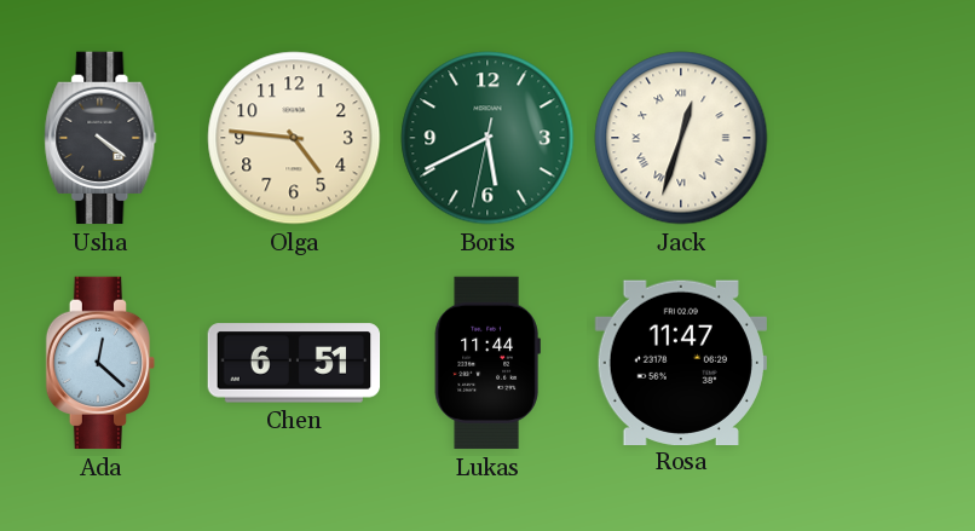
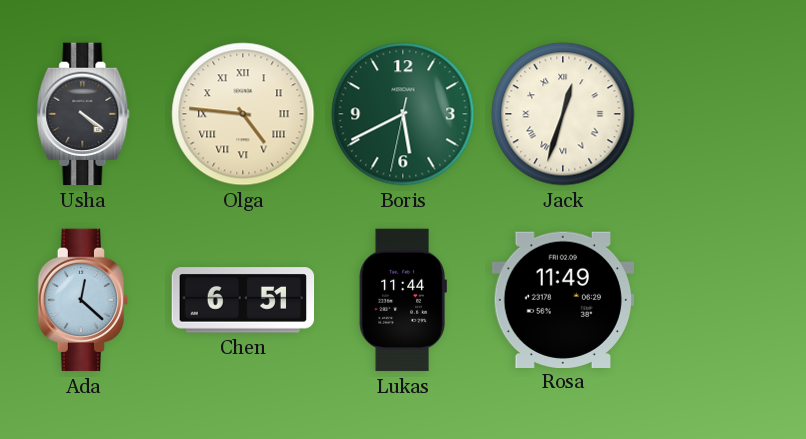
Olga numerals: Arabic -> Roman (243, 114)
Rosa: 11:47 -> 11:49 (562, 299)
